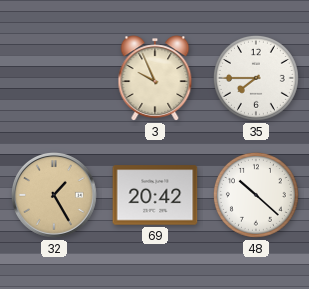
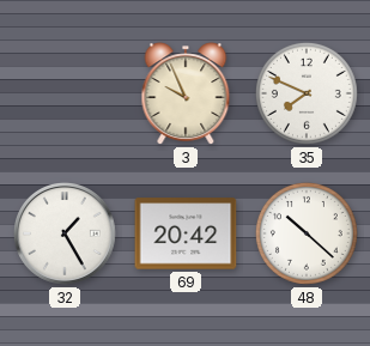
35: 7:45 -> 7:49 (307, 93)
32 dial: champagne -> white (66, 235)
